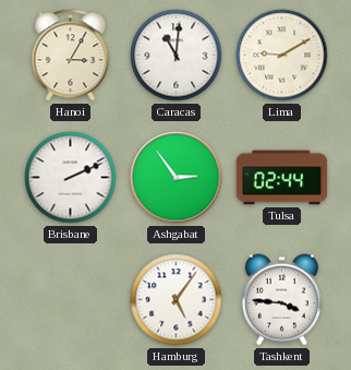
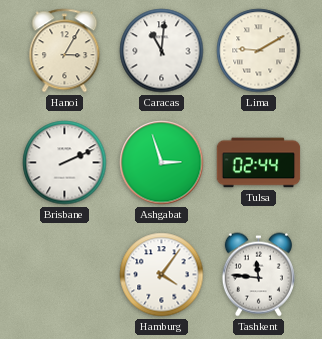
Ashgabat: 2:54 -> 2:57 (162, 163)
Hamburg: 5:06 -> 4:06 (162, 275)
Tashkent: 3:46 -> 11:46 (258, 275)
